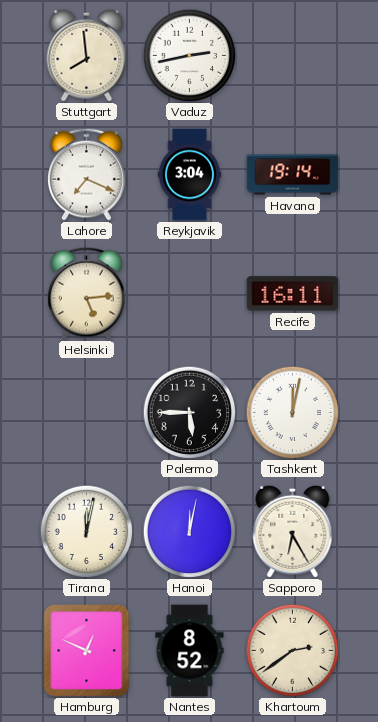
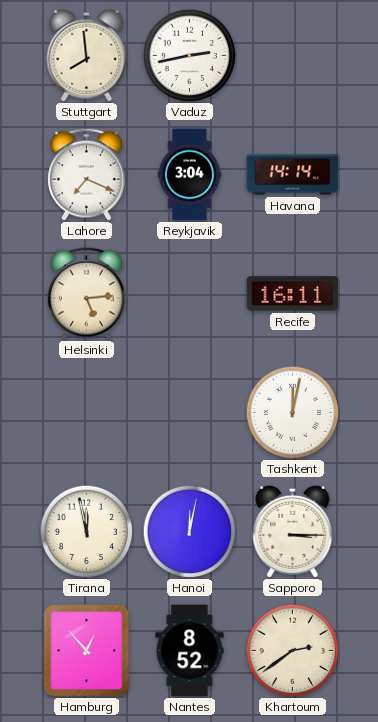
Havana: 19:14 -> 14:14 (293, 175)
Palermo: 5:45 -> none (189, 412)
Tirana: 12:02 -> 11:58 (86, 531)
Sapporo: 6:25 -> 3:15 (293, 531)
Hamburg: 12:49 -> 12:53 (87, 651)
